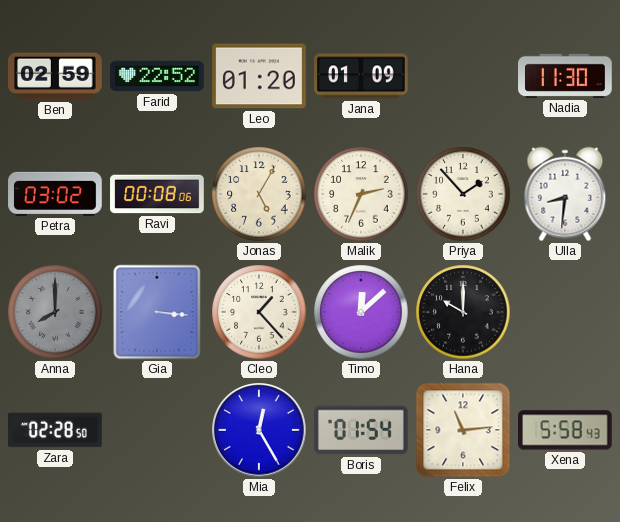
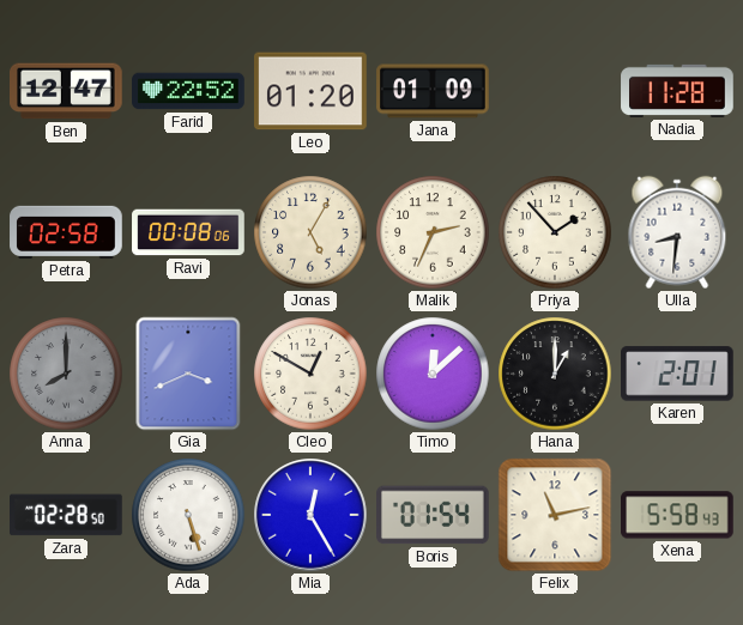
Ben: 02:59 -> 12:47 (67, 91)
Nadia: 11:30 -> 11:28 (677, 91)
Petra: 03:02 -> 02:58 (66, 232)
Gia: 3:16 -> 3:41 (188, 374)
Cleo: 1:23 -> 12:50 (310, 374)
Hana: 10:00 -> 1:00 (555, 374)
Karen: none -> 2:01 (678, 374)
Ada: none -> 5:27 (188, 515)
Felix: 11:14 -> 11:13 (555, 515)
